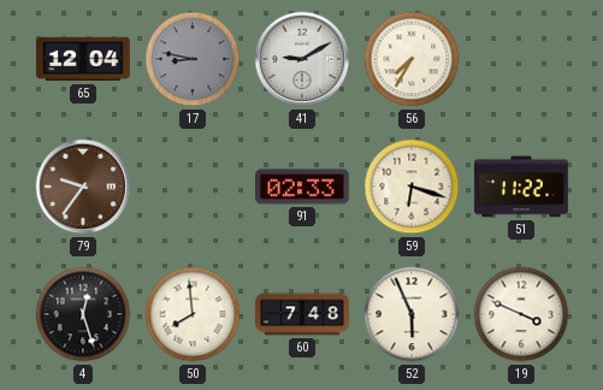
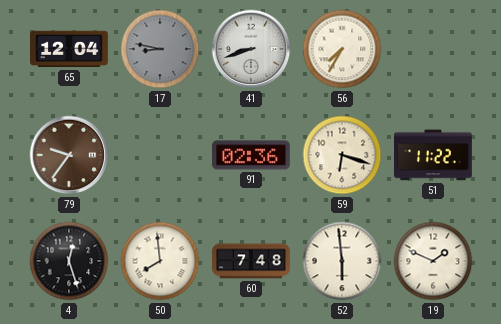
41: 9:10 -> 8:42 (251, 49)
91: 02:33 -> 02:36 (252, 155)
52: 5:56 -> 5:59 (342, 261)
19: 3:49 -> 1:49 (433, 261)
